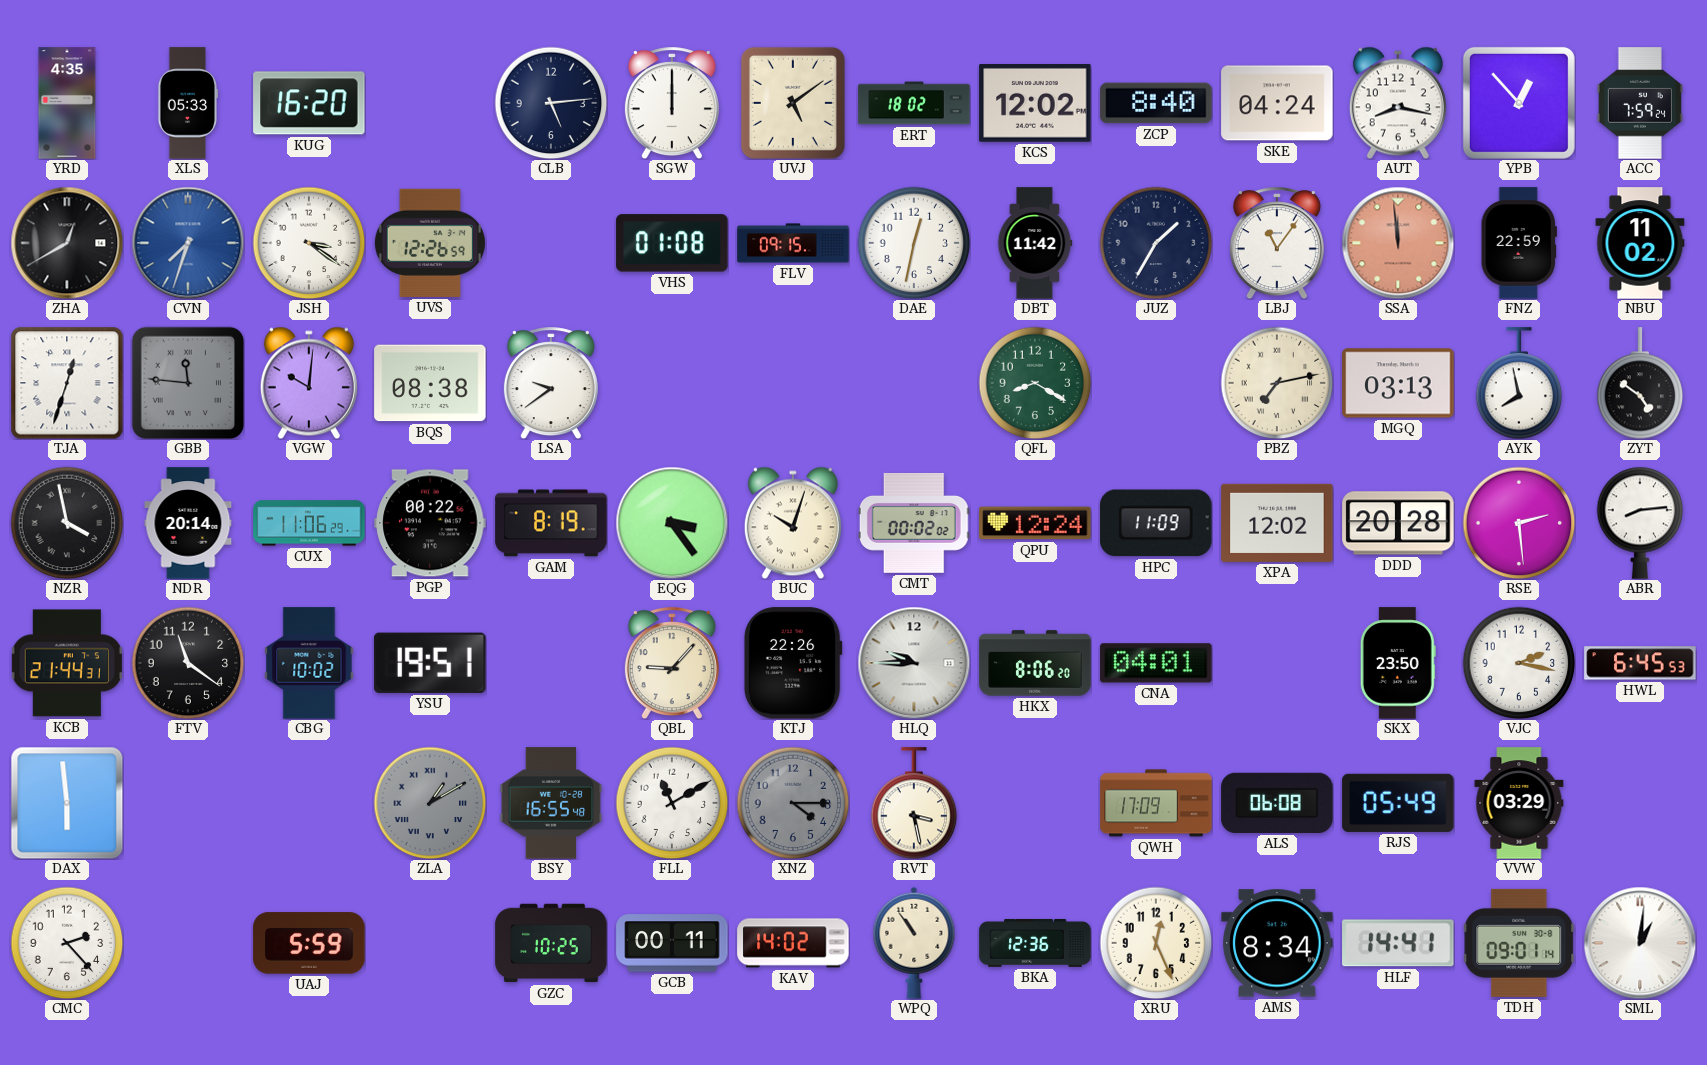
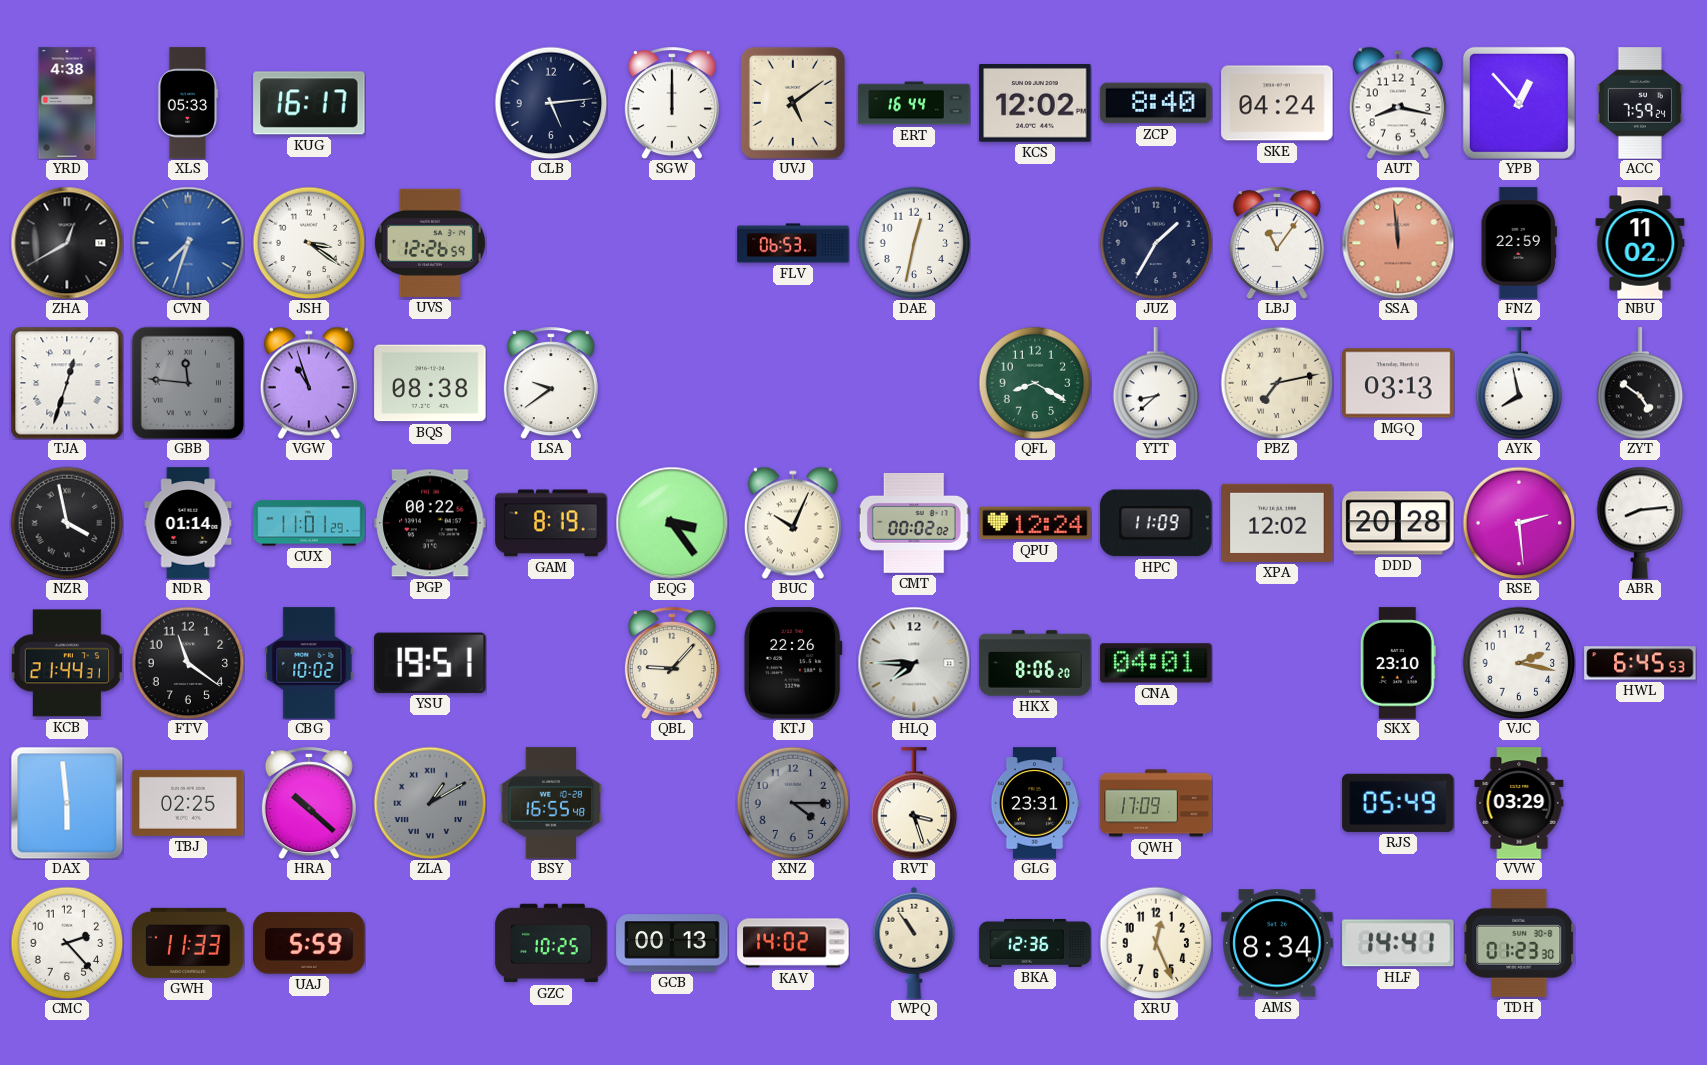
YRD: 4:35 -> 4:38 (67, 103)
KUG: 16:20 -> 16:17 (309, 103)
ERT: 18:02 -> 16:44 (914, 103)
VHS: 01:08 -> none (672, 243)
FLV: 09:15 -> 06:53 (793, 243)
DBT: 11:42 -> none (1035, 243)
VGW: 10:01 -> 10:57 (309, 383)
YTT: none -> 8:38 (1156, 383)
NDR: 20:14 -> 01:14 (188, 523)
CUX: 11:06 -> 11:01 (309, 523)
BUC: 10:03 -> 10:04 (793, 523)
HLQ: 9:45 -> 7:45 (914, 663)
SKX: 23:50 -> 23:10 (1398, 663)
TBJ: none -> 02:25 (188, 803)
HRA: none -> 10:22 (309, 803)
FLL: 11:10 -> none (672, 803)
RVT: 3:28 -> 3:27 (914, 803)
GLG: none -> 23:31 (1035, 803)
ALS: 06:08 -> none (1277, 803)
GWH: none -> 11:33 (188, 943)
GCB: 00:11 -> 00:13 (672, 943)
TDH: 09:01 -> 01:23 (1519, 943)
SML: 1:01 -> none (1640, 943)
